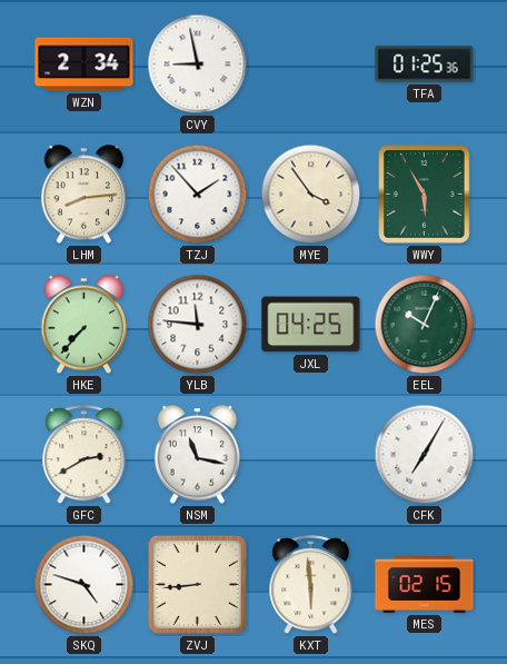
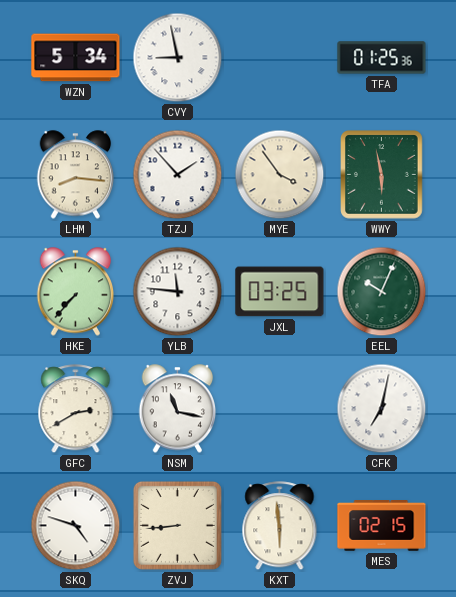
WZN: 2:34 -> 5:34 (76, 58)
LHM: 8:14 -> 8:16 (76, 175)
WWY: 5:55 -> 5:58 (382, 175)
JXL: 04:25 -> 03:25 (280, 292)
CFK: 7:05 -> 7:02 (382, 409)
